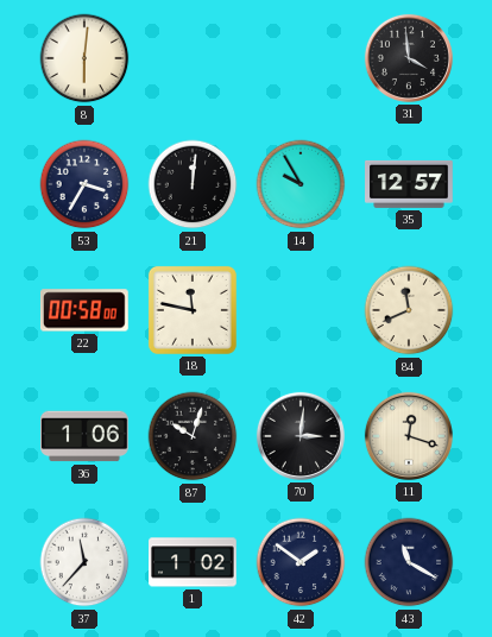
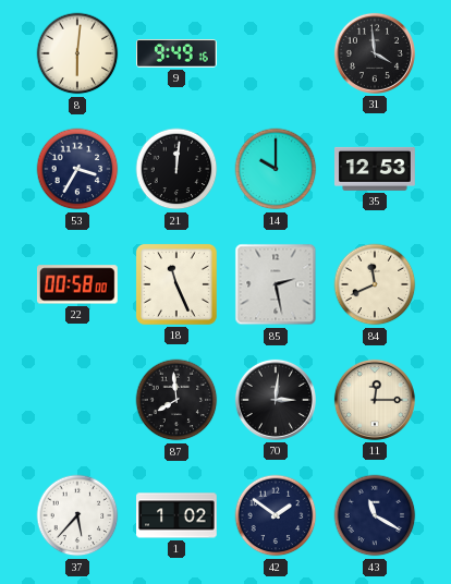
9: none -> 9:49 (178, 54)
14: 9:55 -> 10:00 (276, 169)
35: 12:57 -> 12:53 (376, 169)
18: 11:47 -> 11:26 (176, 284)
85: none -> 2:28 (276, 284)
36: 1:06 -> none (86, 436)
87: 10:03 -> 7:59 (176, 400)
11: 12:18 -> 12:15 (375, 400)
37: 11:37 -> 5:37 (77, 515)
